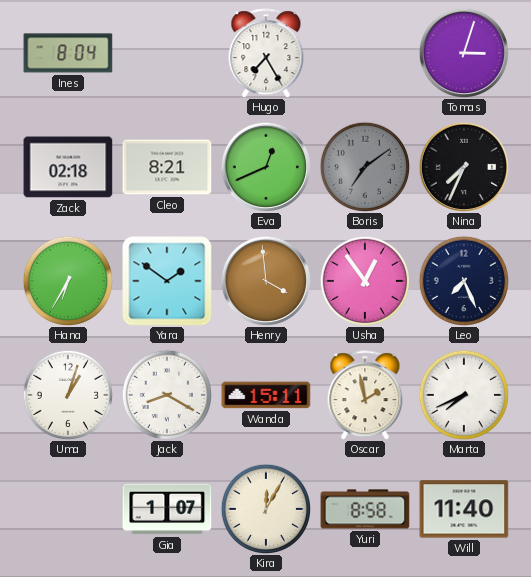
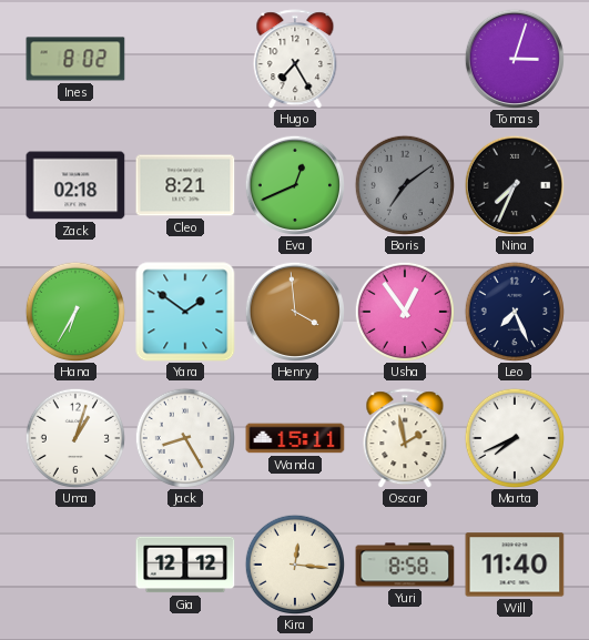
Ines: 8:04 -> 8:02 (75, 59)
Jack: 8:20 -> 8:25 (184, 437)
Gia: 1:07 -> 12:12 (185, 565)
Kira: 12:05 -> 12:16 (294, 563)
